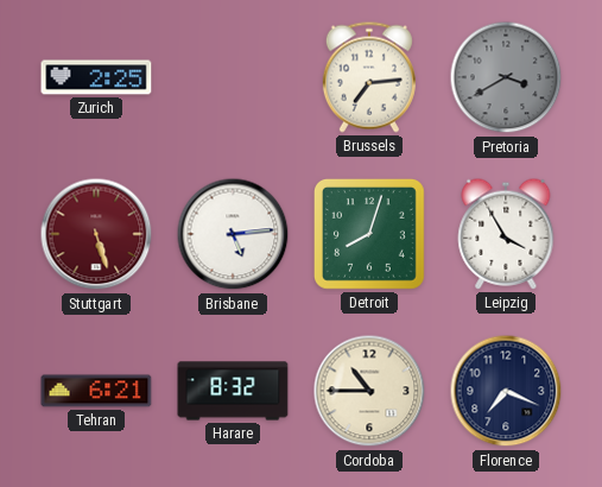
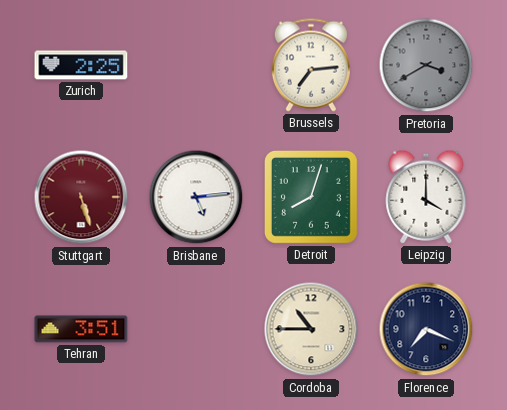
Leipzig: 3:55 -> 4:00 (426, 197)
Tehran: 6:21 -> 3:51 (81, 329)
Harare: 8:32 -> none (233, 391)
